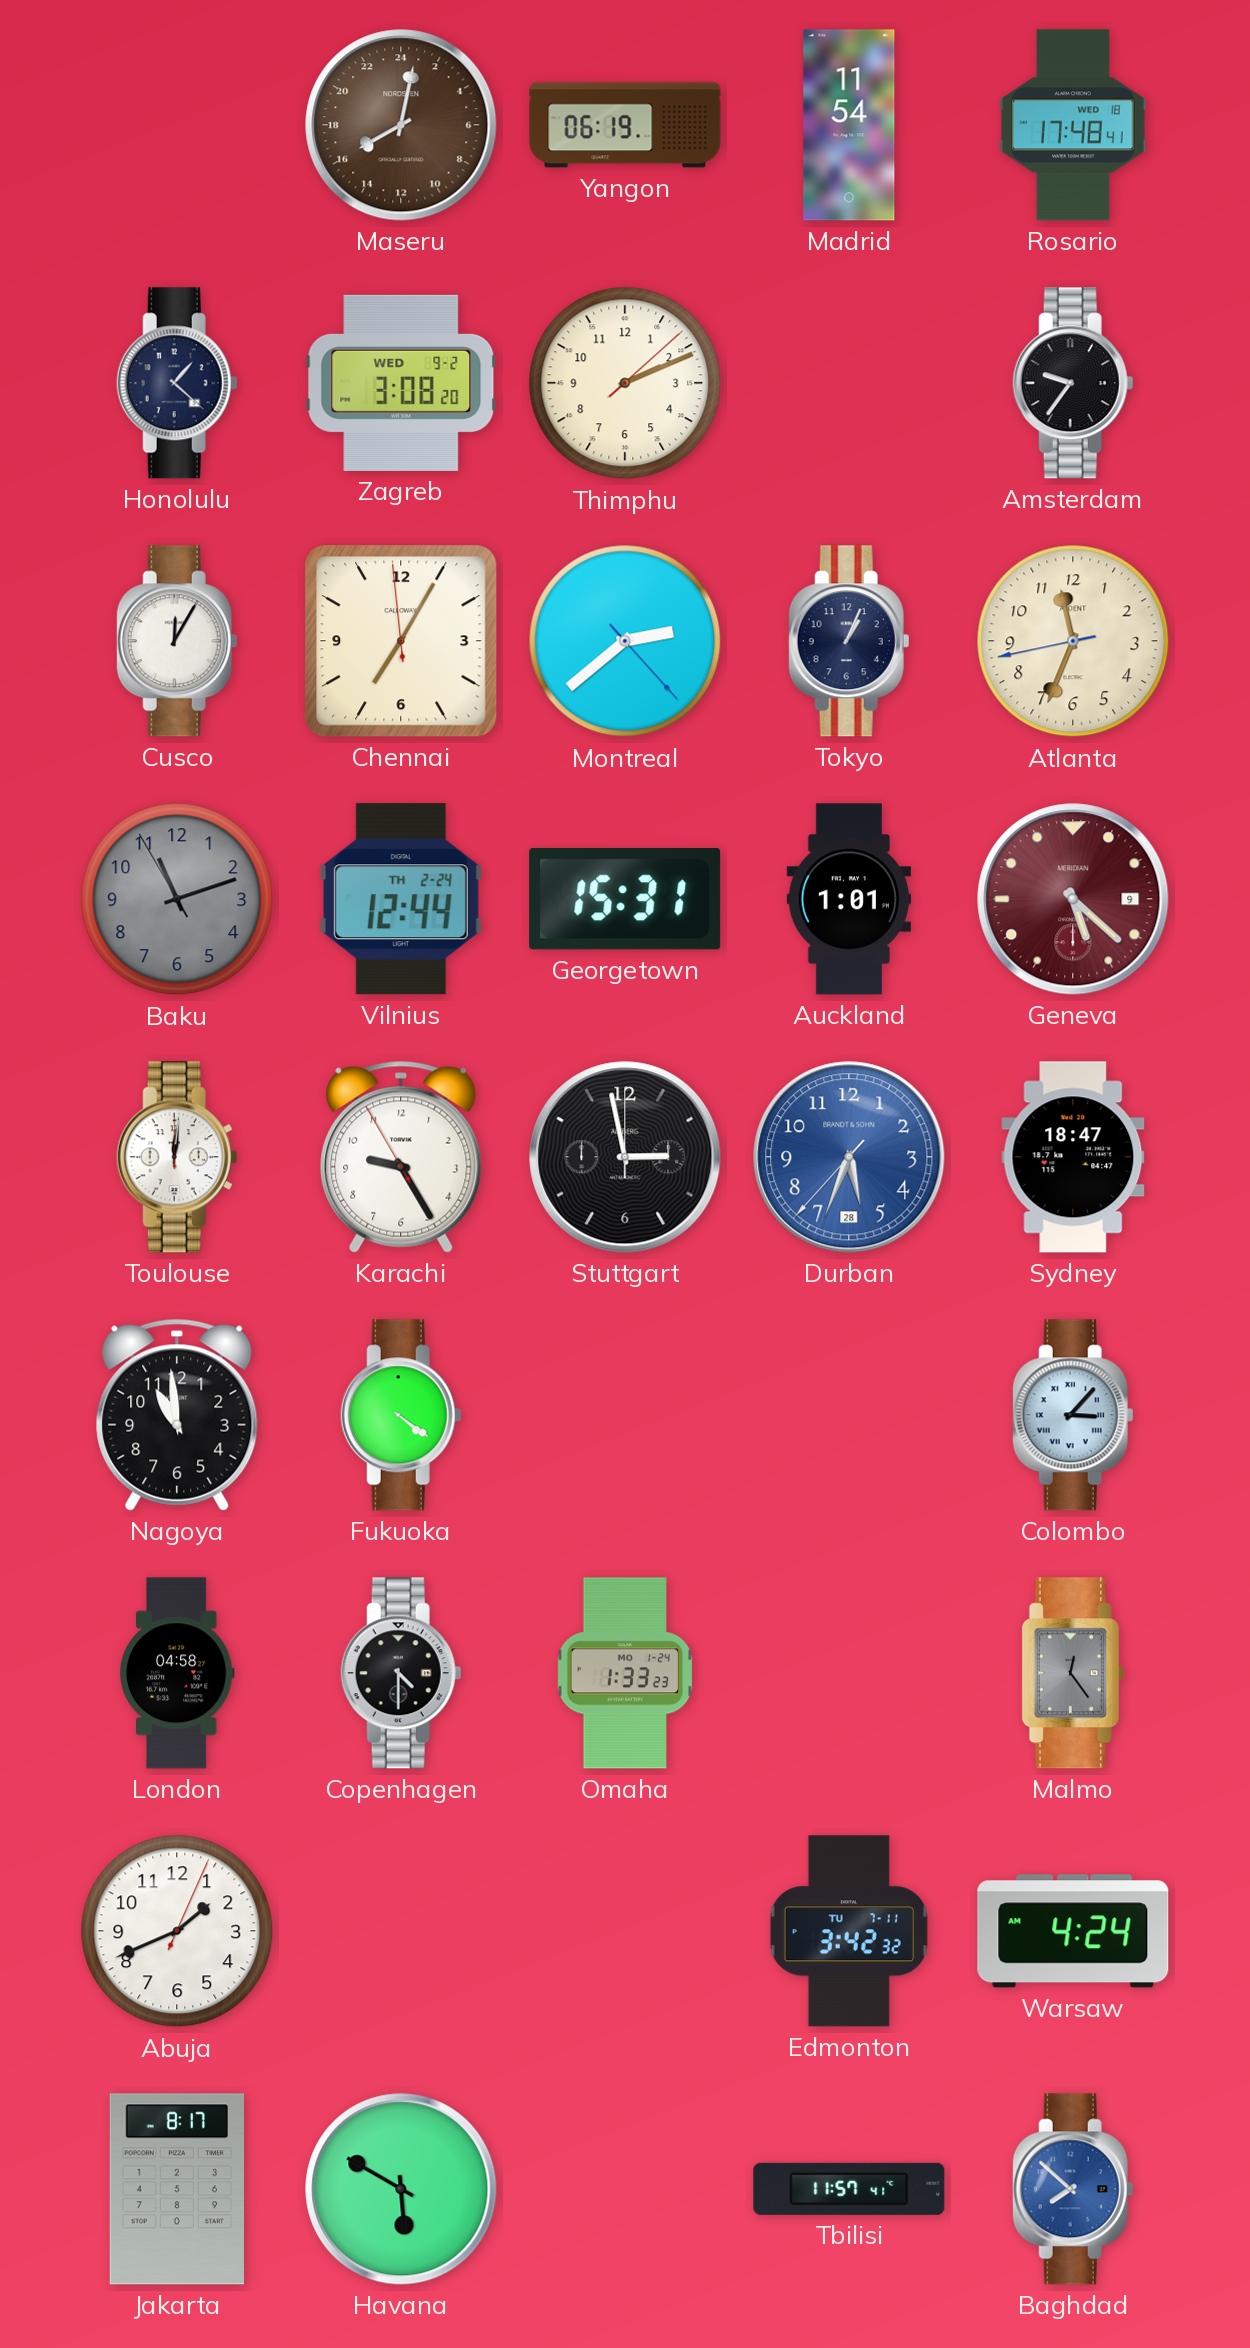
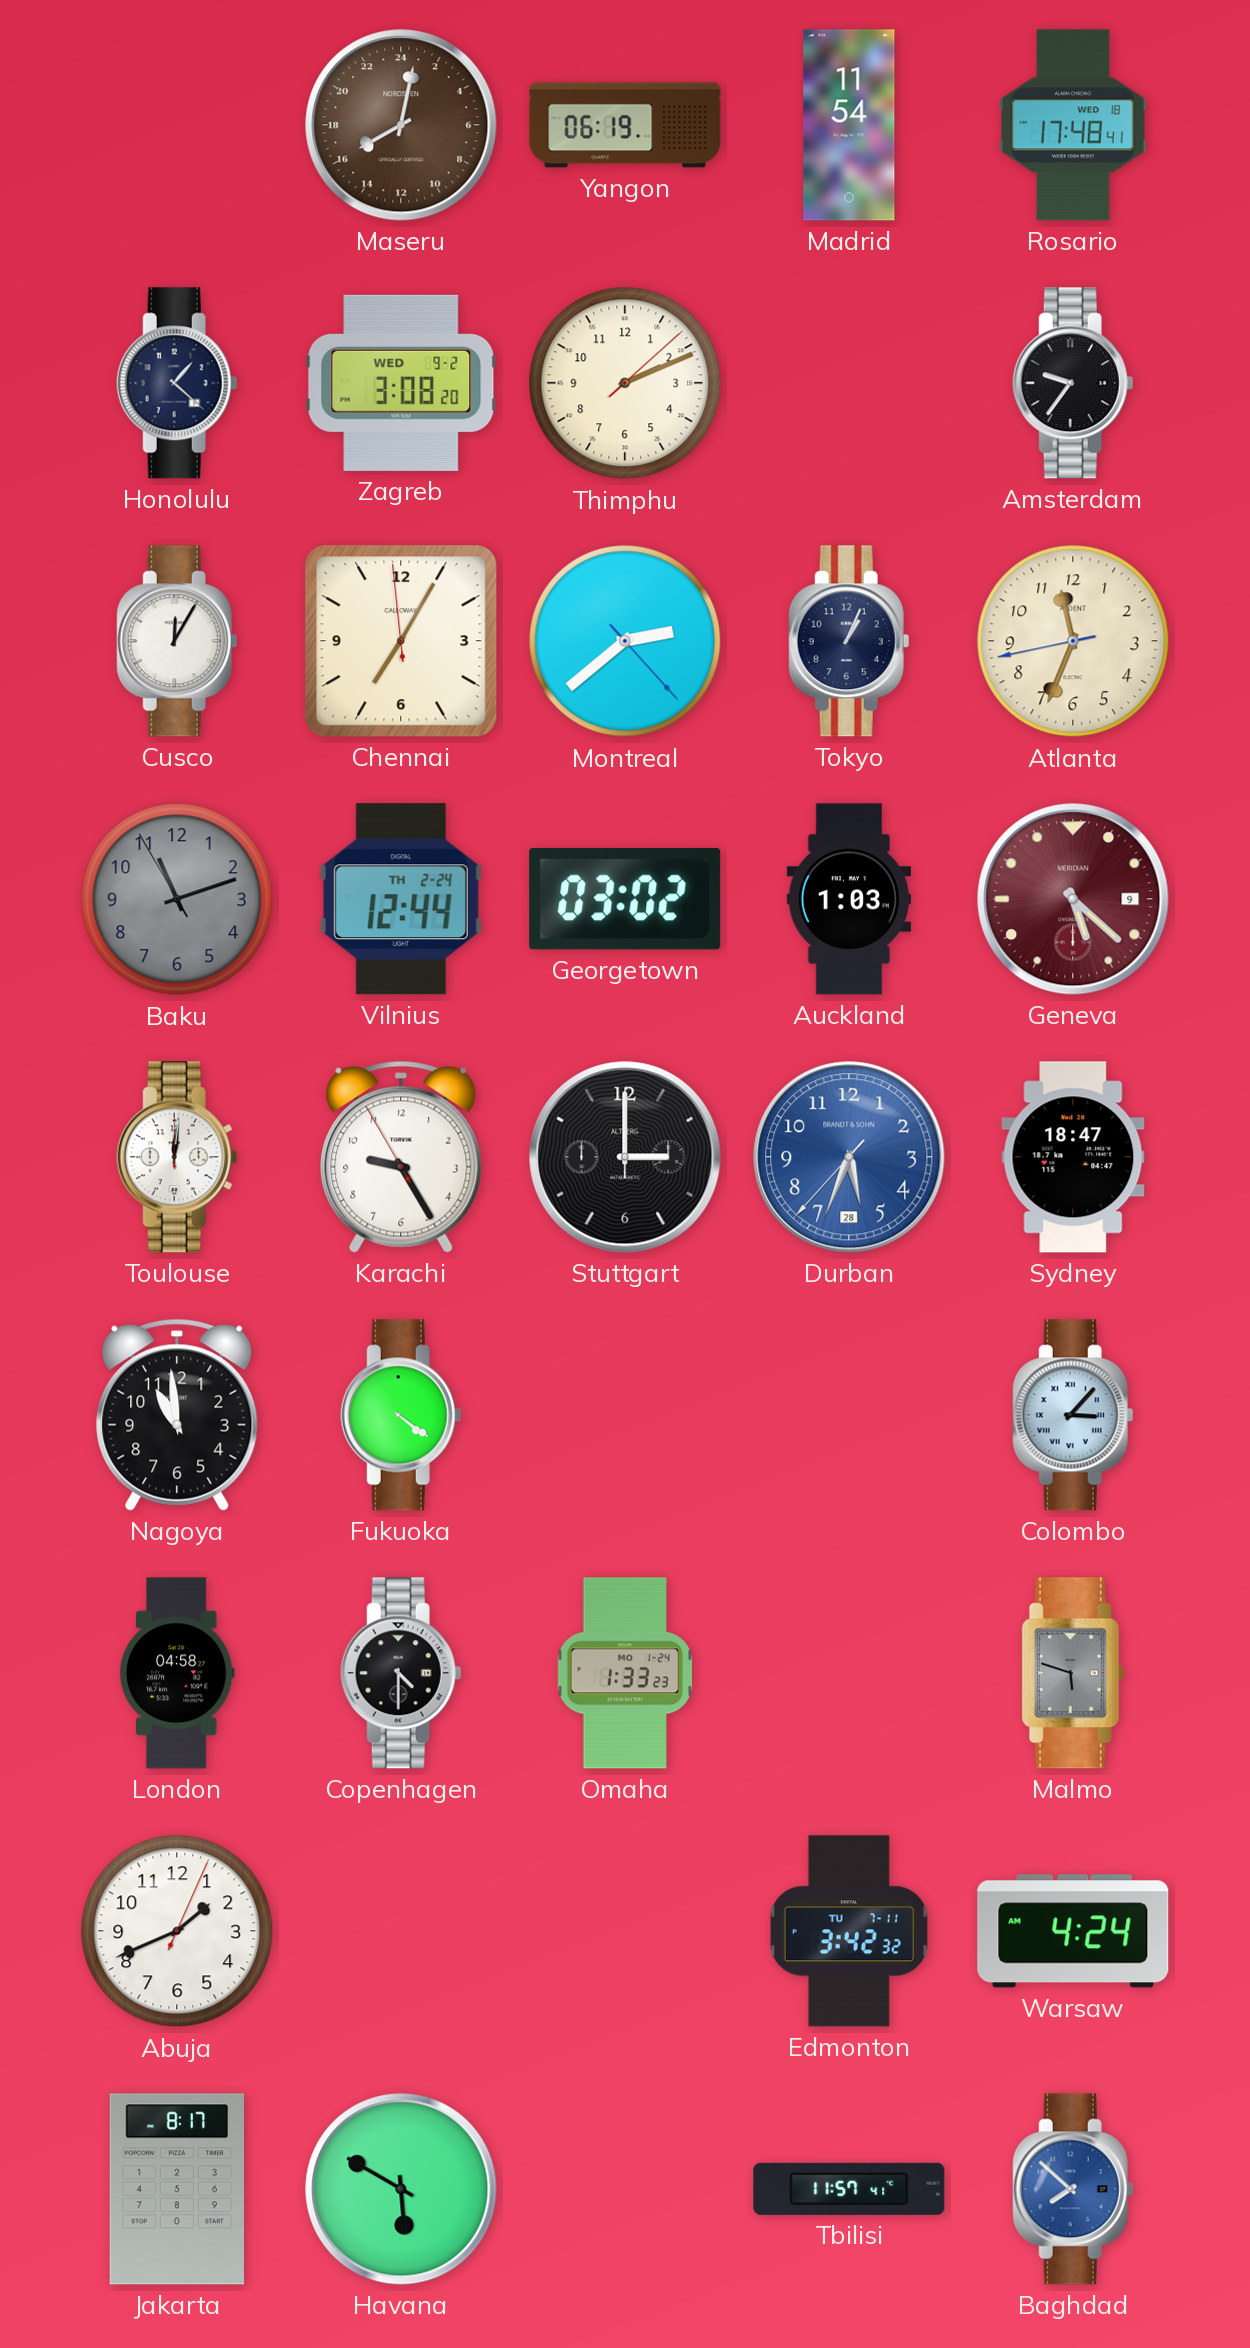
Georgetown: 15:31 -> 03:02 (625, 900)
Auckland: 1:01 -> 1:03 (848, 899)
Stuttgart: 2:58 -> 3:00 (625, 1157)
Malmo: 12:24 -> 5:48 (1073, 1673)
